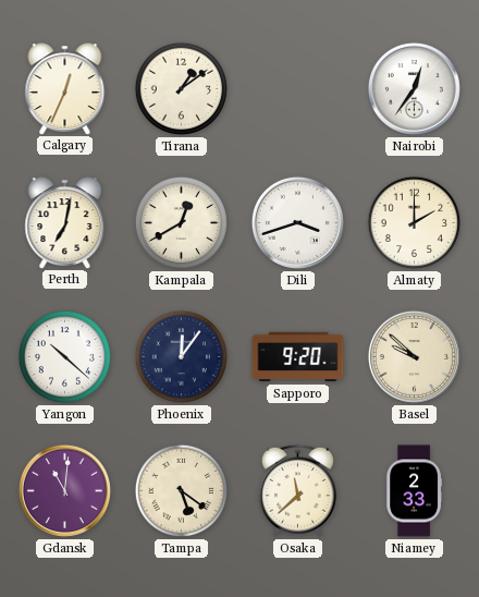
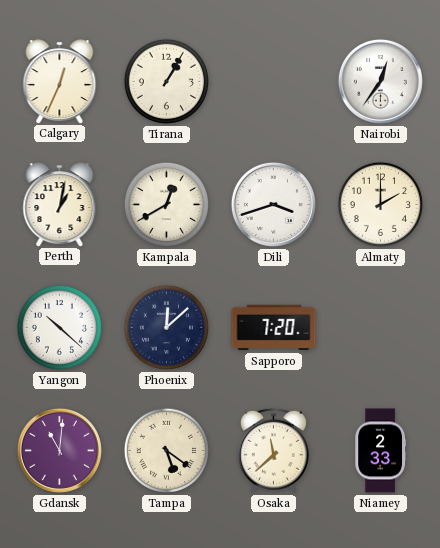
Tirana: 1:09 -> 1:05 (166, 81)
Perth: 7:02 -> 1:02 (60, 204)
Phoenix: 12:06 -> 12:08 (166, 327)
Sapporo: 9:20 -> 7:20 (274, 328)
Basel: 9:52 -> none (414, 356)
